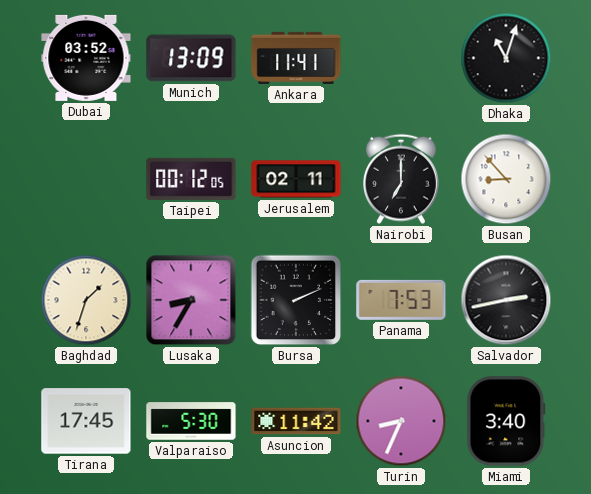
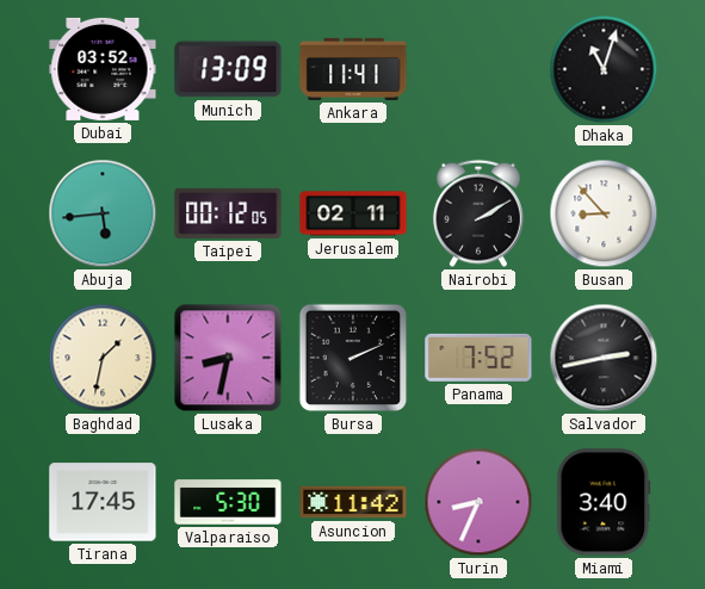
Abuja: none -> 5:44 (103, 213)
Nairobi: 7:00 -> 2:10 (478, 213)
Baghdad: 1:33 -> 1:32 (103, 358)
Lusaka: 8:35 -> 8:32 (228, 358)
Panama: 7:53 -> 7:52 (478, 358)
